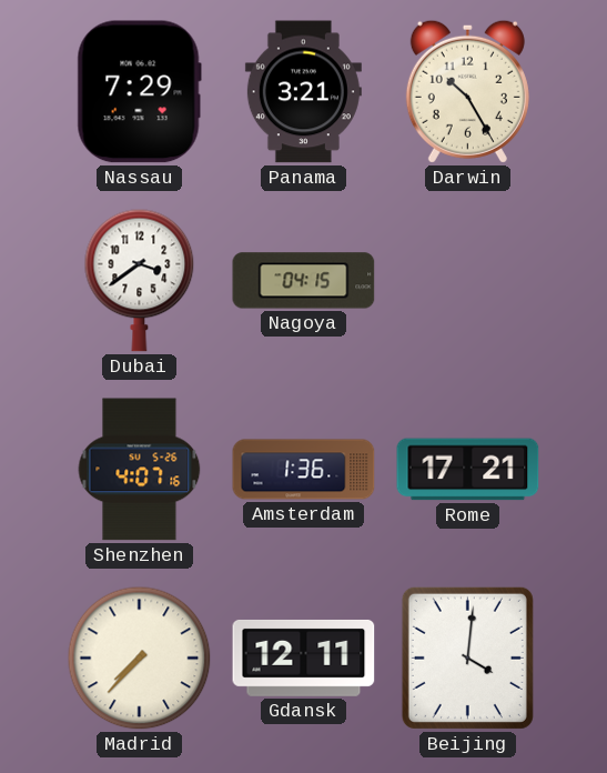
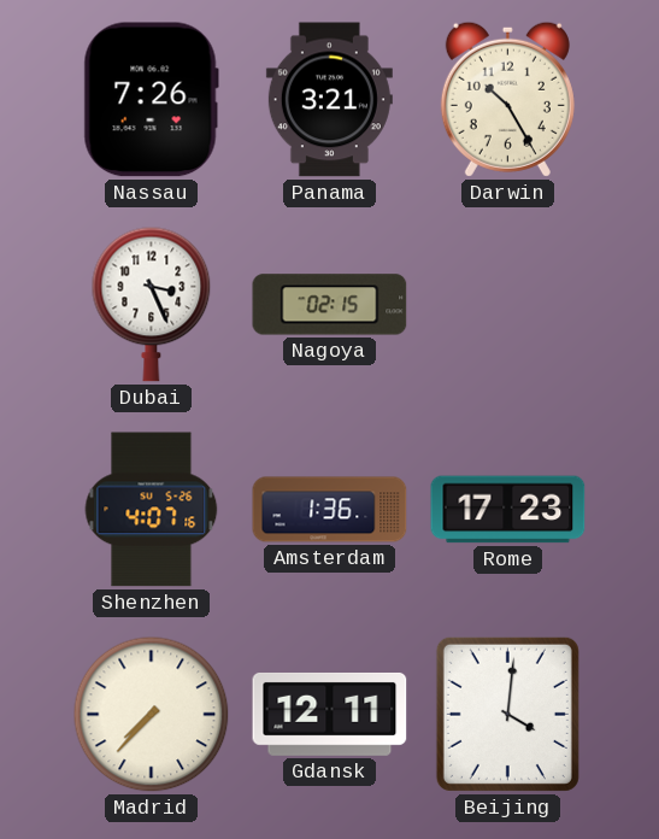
Nassau: 7:29 -> 7:26 (151, 100)
Dubai: 3:39 -> 3:26 (152, 304)
Nagoya: 04:15 -> 02:15 (330, 305)
Rome: 17:21 -> 17:23 (508, 510)
